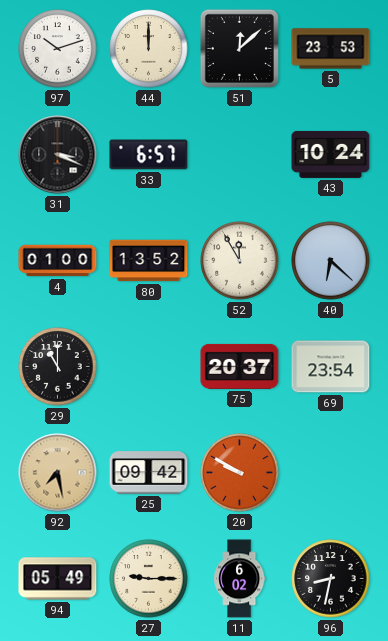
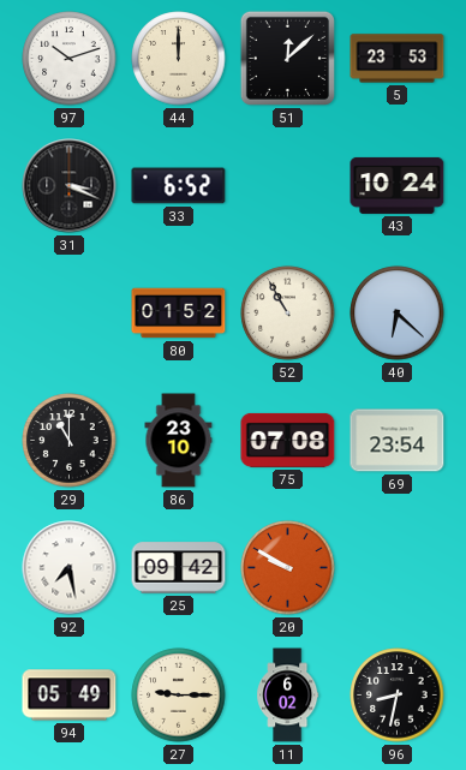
33: 6:57 -> 6:52 (179, 186)
4: 01:00 -> none (58, 261)
80: 13:52 -> 01:52 (179, 314)
52: 11:55 -> 10:55 (288, 314)
86: none -> 23:10 (179, 441)
75: 20:37 -> 07:08 (288, 440)
92 dial: champagne -> white (70, 568)
